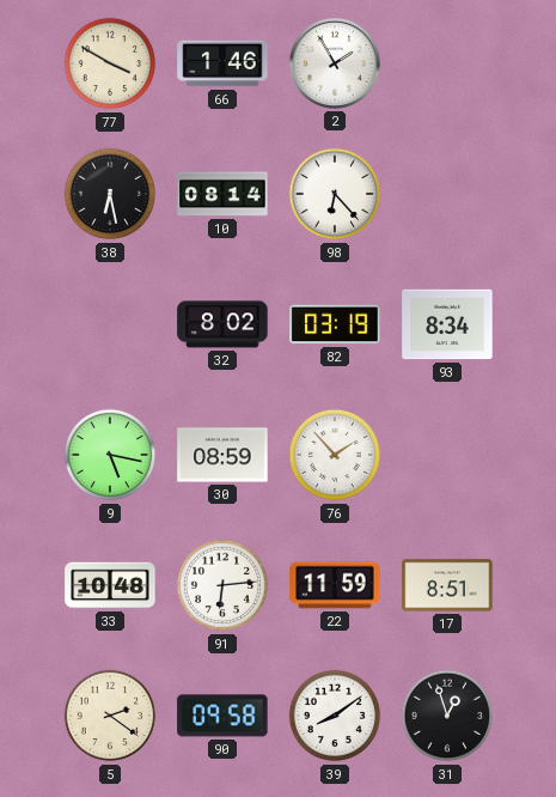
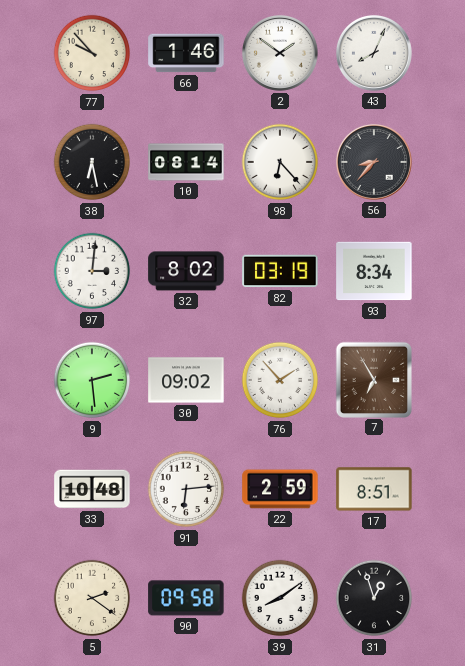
77: 3:50 -> 9:53 (92, 53)
2: 1:55 -> 1:51 (280, 53)
43: none -> 8:04 (374, 53)
56: none -> 8:37 (374, 162)
97: none -> 3:01 (92, 271)
9: 5:17 -> 2:29 (92, 380)
30: 08:59 -> 09:02 (186, 380)
7: none -> 6:55 (373, 379)
22: 11:59 -> 2:59 (280, 489)
